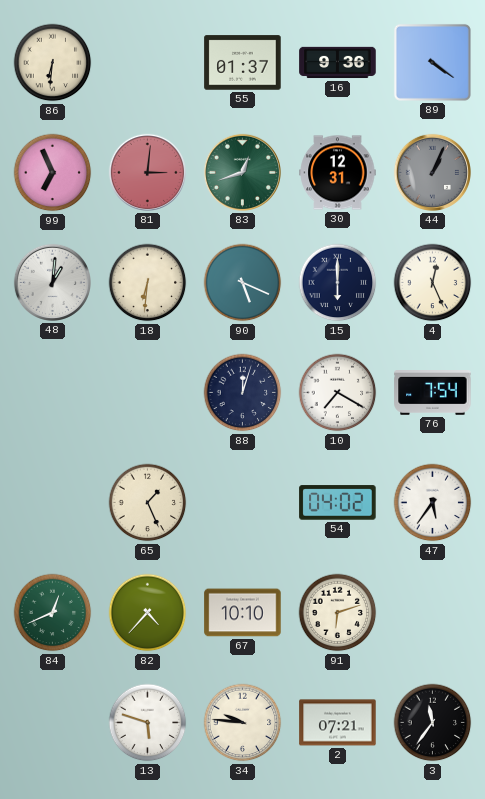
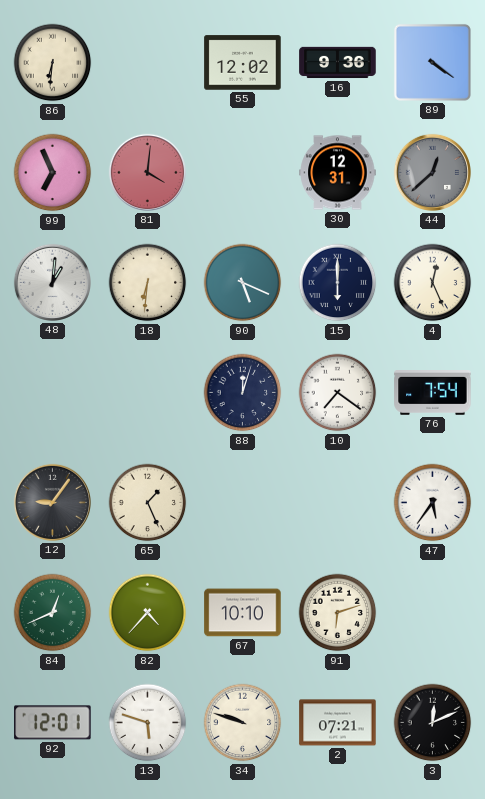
55: 01:37 -> 12:02 (243, 63)
81: 3:01 -> 4:01 (147, 172)
83: 12:42 -> none (242, 172)
44: 1:04 -> 12:38 (432, 172)
10: 7:20 -> 7:21 (338, 393)
12: none -> 9:06 (52, 502)
54: 04:02 -> none (338, 503)
92: none -> 12:01 (53, 723)
34: 9:46 -> 9:48 (243, 723)
3: 11:36 -> 12:11 (433, 723)
